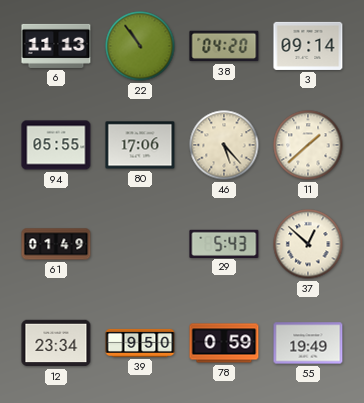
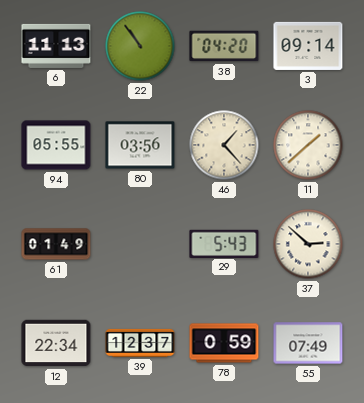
80: 17:06 -> 03:56 (140, 145)
46: 5:23 -> 1:23 (224, 145)
37: 12:52 -> 2:52 (308, 244)
12: 23:34 -> 22:34 (56, 343)
39: 9:50 -> 12:37 (140, 343)
55: 19:49 -> 07:49 (308, 343)
